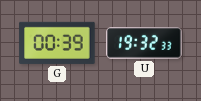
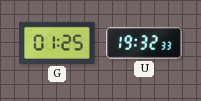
G: 00:39 -> 01:25 (57, 43)
